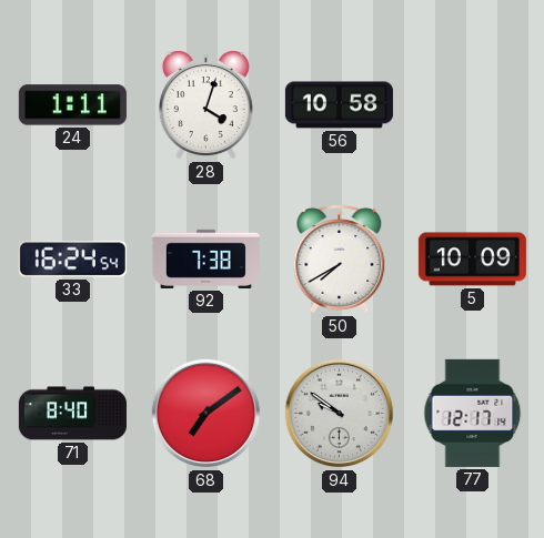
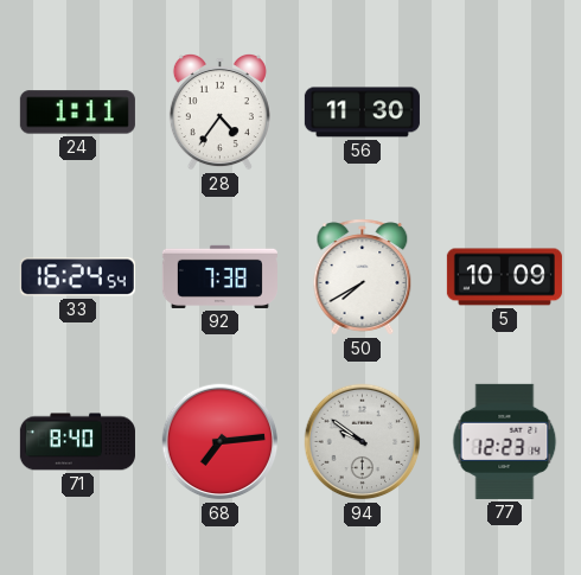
28: 4:03 -> 4:36 (219, 111)
56: 10:58 -> 11:30 (362, 113)
68: 7:09 -> 7:14 (221, 442)
77: 12:17 -> 12:23 (505, 441)
